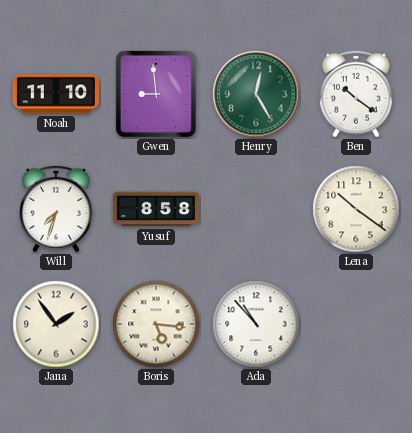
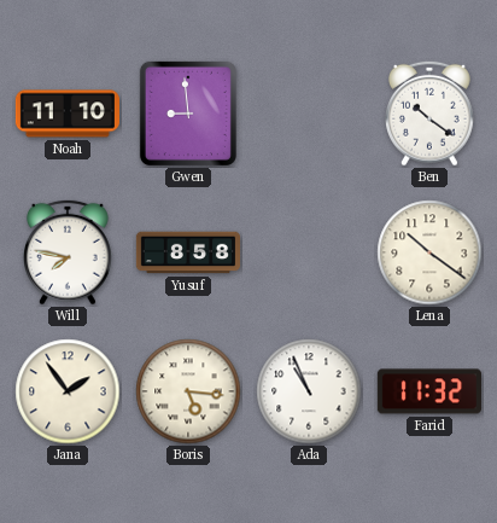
Henry: 12:25 -> none (256, 94)
Will: 7:33 -> 7:47 (69, 252)
Ada: 10:53 -> 10:56 (309, 391)
Farid: none -> 11:32 (429, 391)
